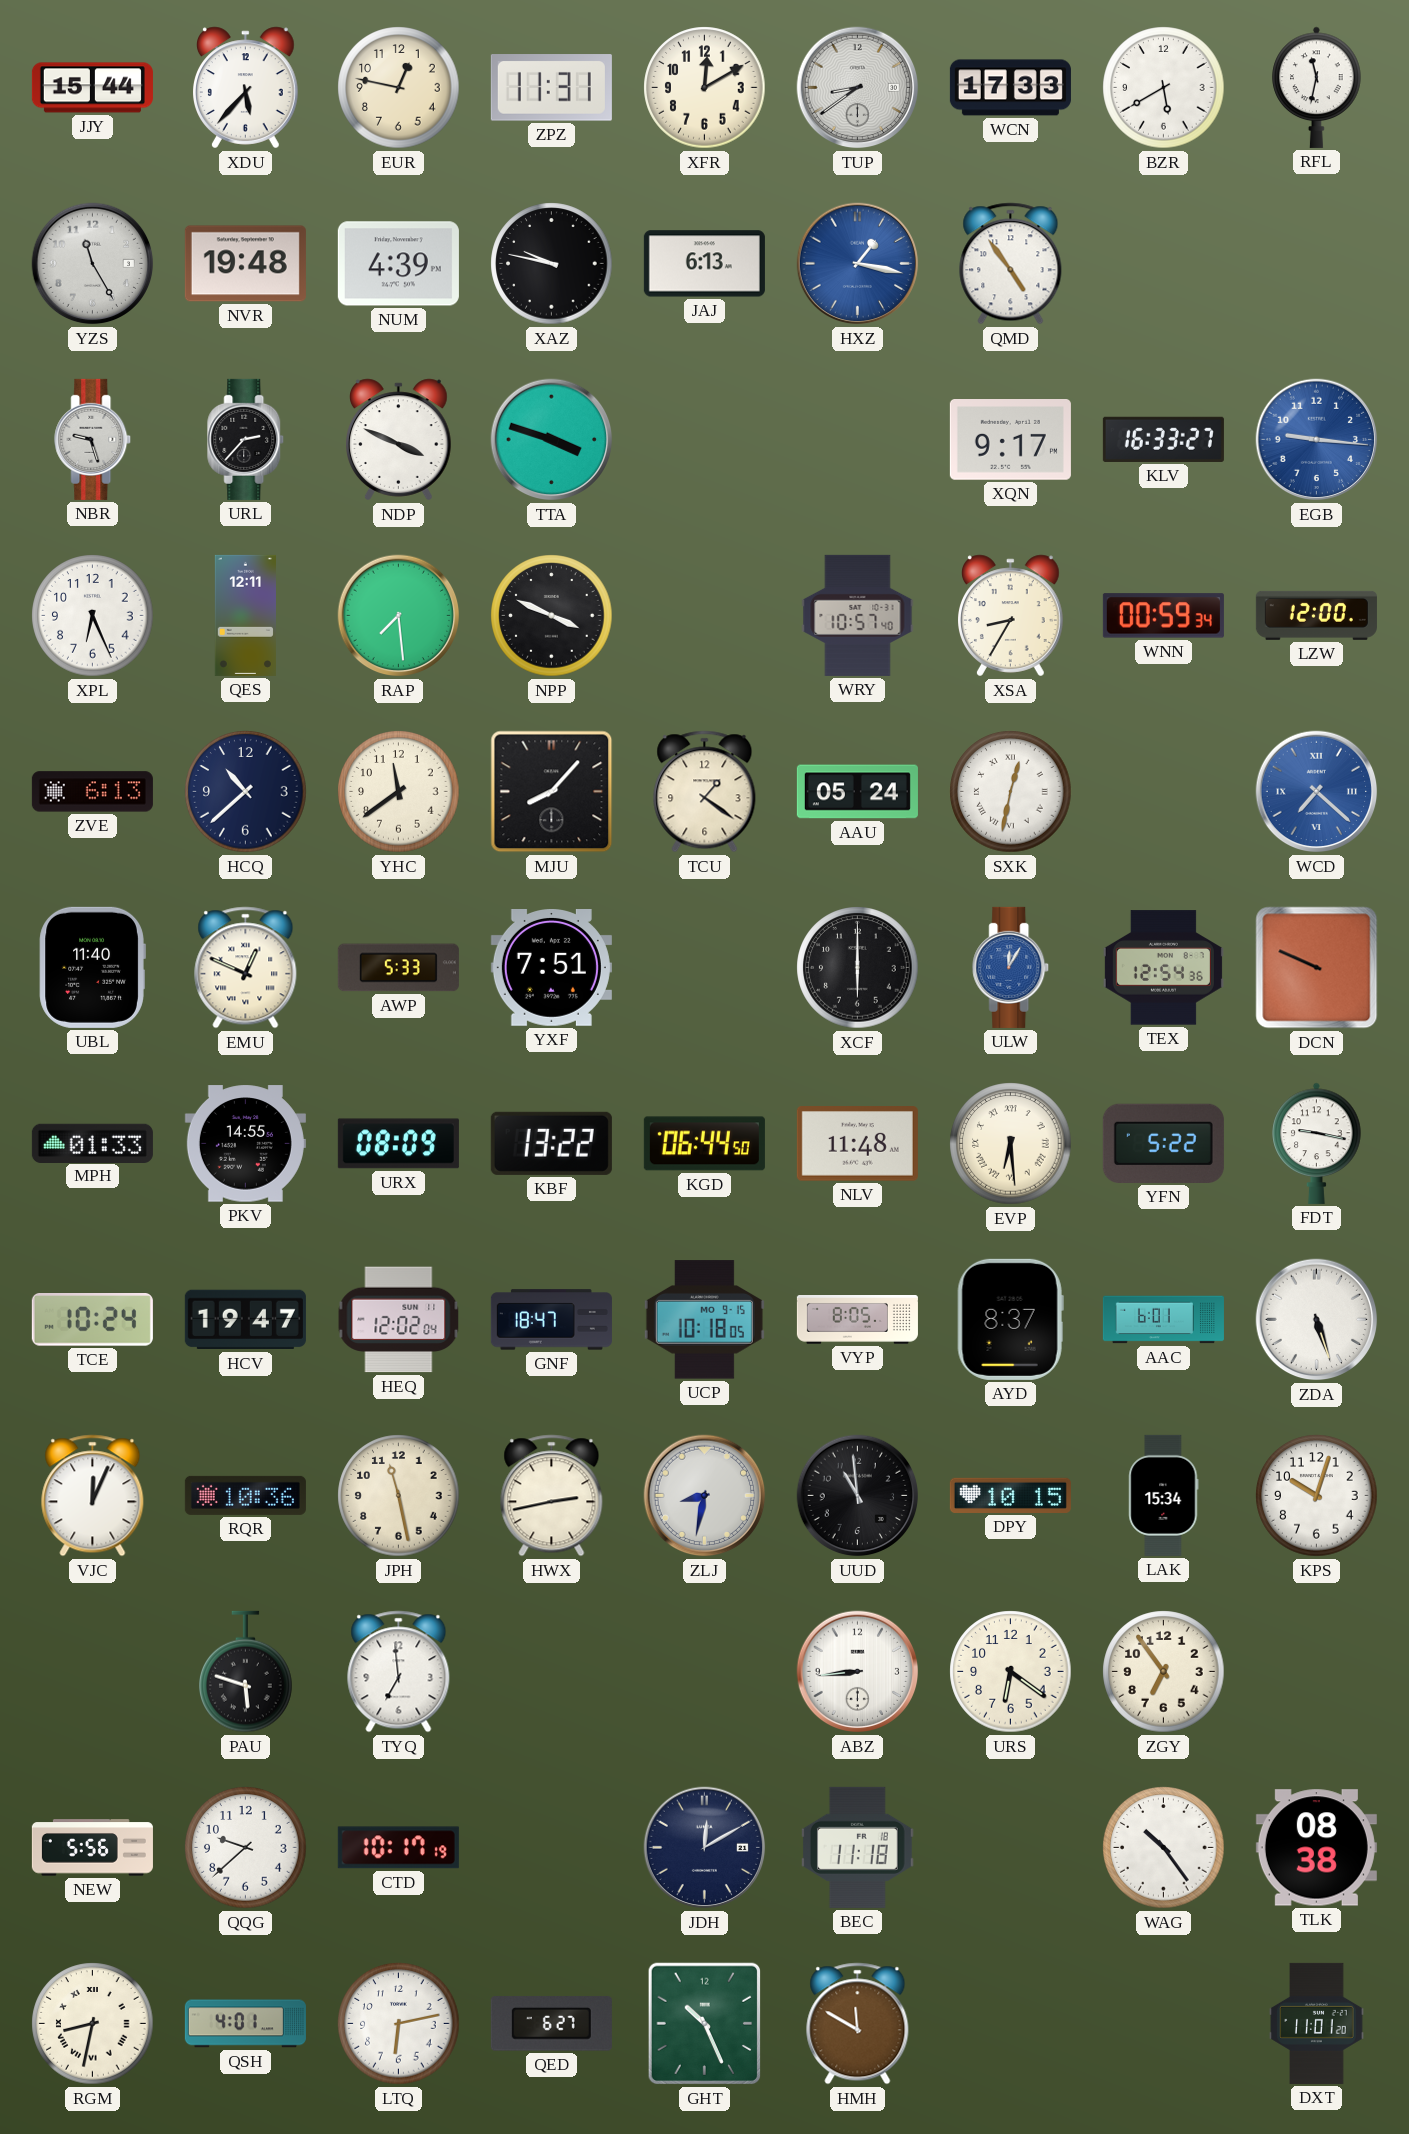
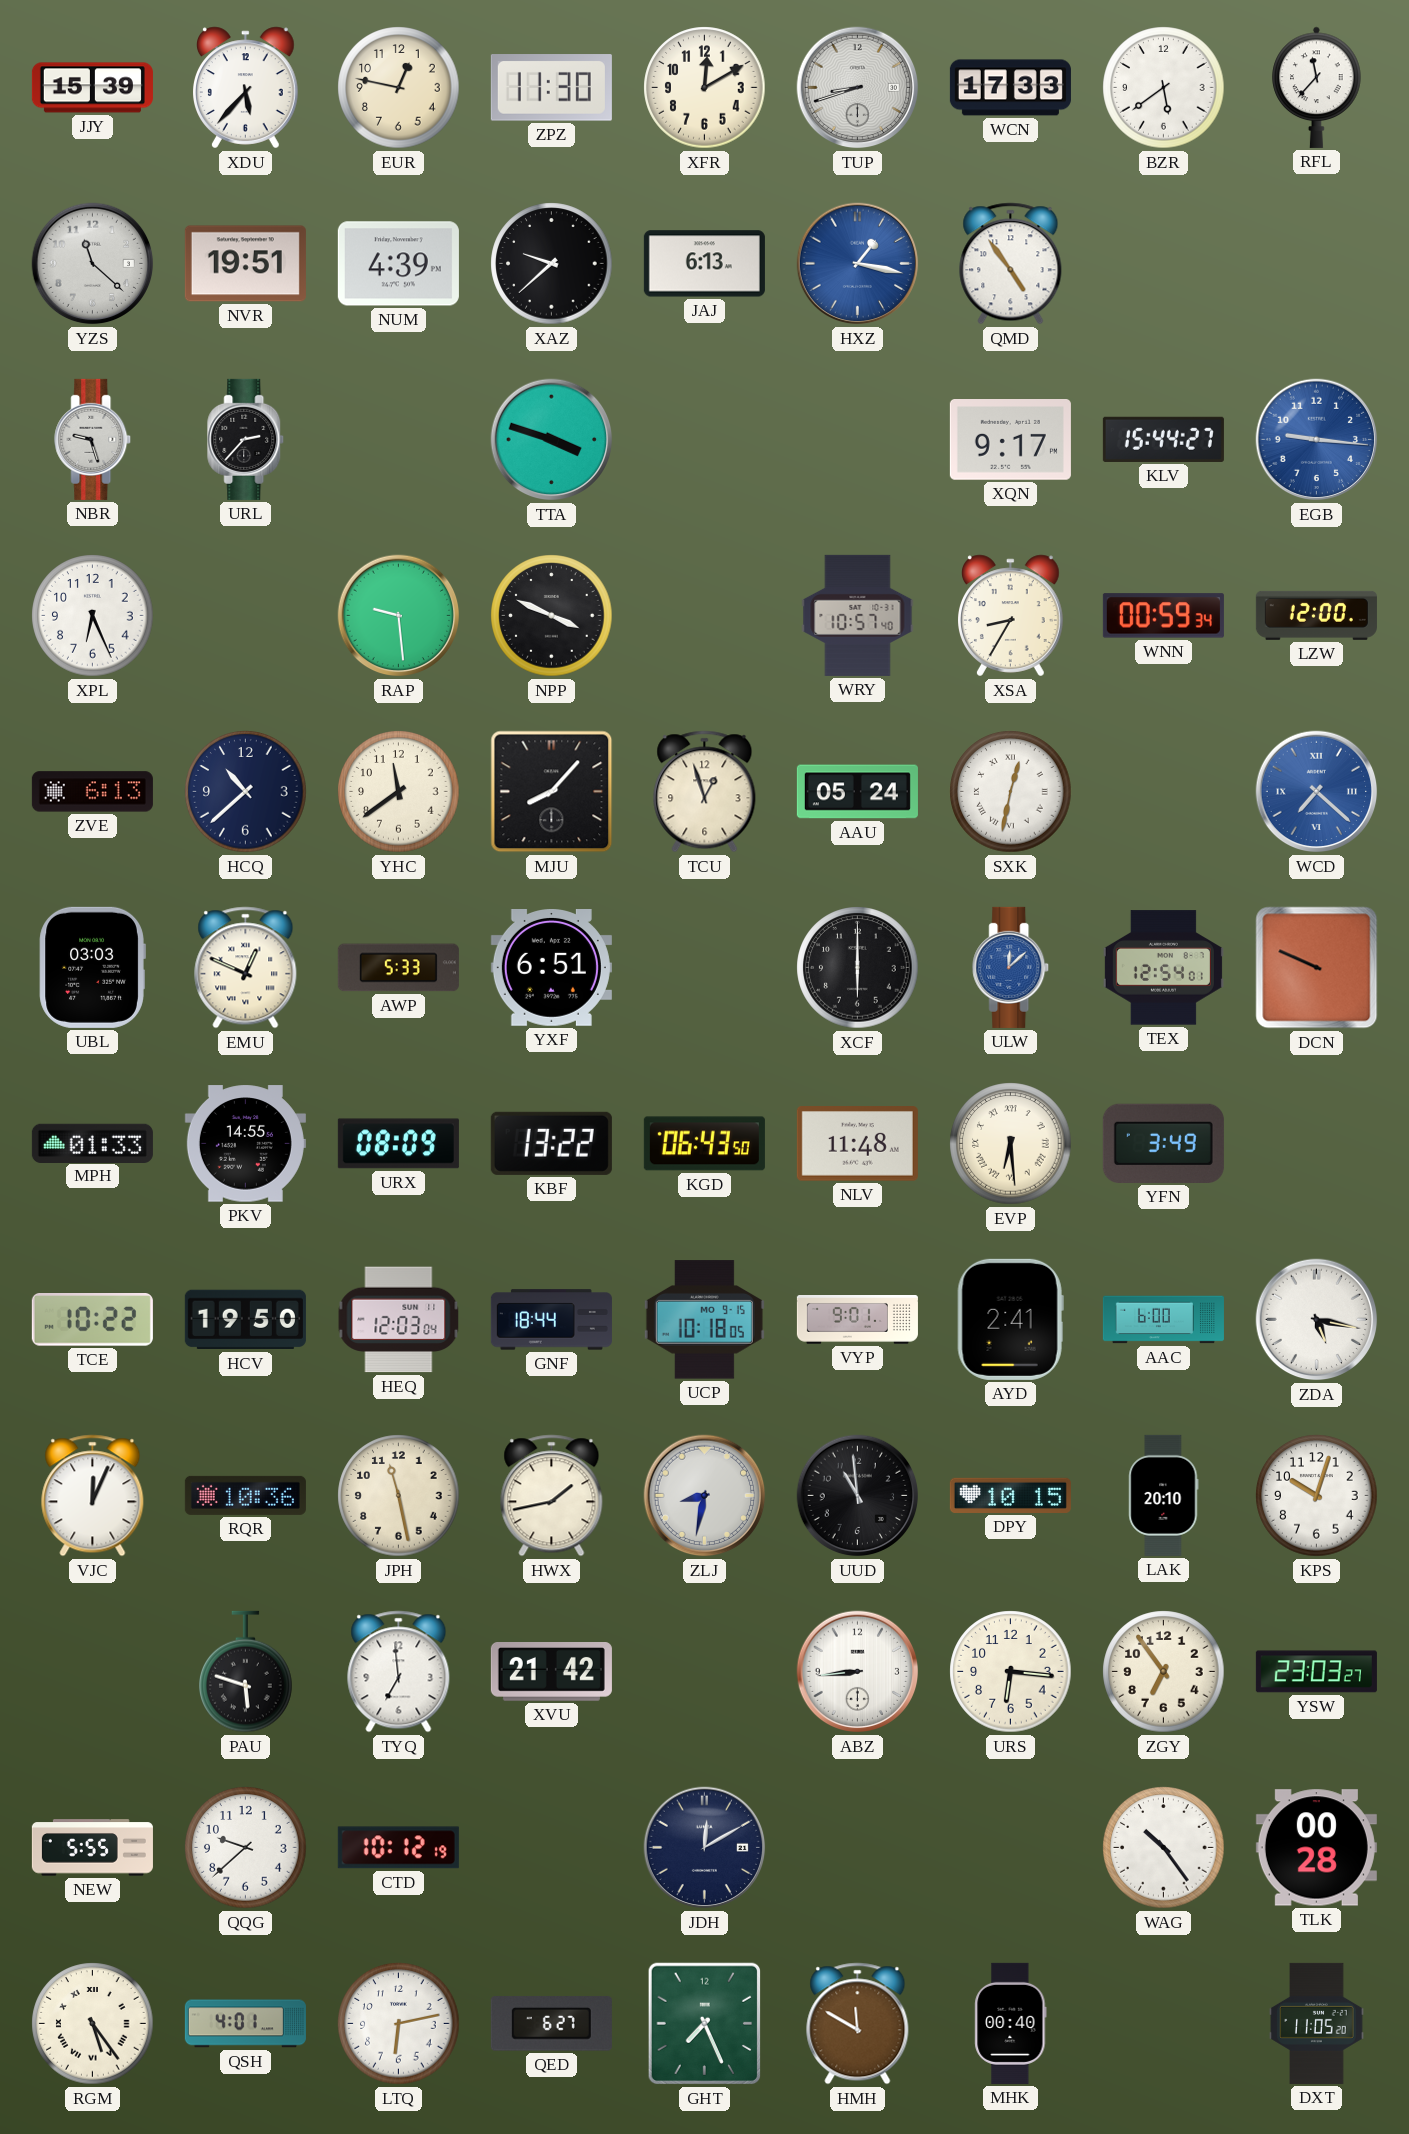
JJY: 15:44 -> 15:39 (92, 88)
ZPZ: 11:31 -> 11:30 (551, 88)
TUP: 8:39 -> 8:42 (858, 88)
BZR: 5:40 -> 5:39 (1164, 88)
RFL: 11:32 -> 11:37 (1317, 87)
YZS: 11:25 -> 11:22 (93, 264)
NVR: 19:48 -> 19:51 (245, 264)
XAZ: 9:47 -> 9:38 (552, 264)
NDP: 3:49 -> none (399, 440)
KLV: 16:33 -> 15:44 (1163, 439)
QES: 12:11 -> none (245, 615)
RAP: 7:29 -> 9:29 (399, 616)
TCU: 1:21 -> 12:57 (705, 792)
UBL: 11:40 -> 03:03 (92, 967)
YXF: 7:51 -> 6:51 (551, 968)
ULW: 12:05 -> 12:08 (1011, 967)
TEX: 12:54:36 -> 12:54:01 (1163, 968)
KGD: 06:44 -> 06:43 (704, 1144)
YFN: 5:22 -> 3:49 (1163, 1143)
FDT: 9:17 -> none (1317, 1143)
TCE: 10:24 -> 10:22 (92, 1320)
HCV: 19:47 -> 19:50 (245, 1320)
HEQ: 12:02 -> 12:03 (399, 1320)
GNF: 18:47 -> 18:44 (551, 1320)
VYP: 8:05 -> 9:01 (857, 1320)
AYD: 8:37 -> 2:41 (1010, 1319)
AAC: 6:01 -> 6:00 (1163, 1320)
ZDA: 5:27 -> 5:17 (1317, 1320)
HWX: 2:43 -> 1:43 (552, 1496)
LAK: 15:34 -> 20:10 (1164, 1495)
XVU: none -> 21:42 (551, 1672)
URS: 6:21 -> 6:16 (1011, 1672)
YSW: none -> 23:03 (1316, 1672)
NEW: 5:56 -> 5:55 (92, 1848)
CTD: 10:17 -> 10:12 (398, 1848)
BEC: 11:18 -> none (857, 1847)
TLK: 08:38 -> 00:28 (1316, 1848)
RGM: 8:32 -> 5:24 (93, 2024)
GHT: 10:26 -> 7:26 (705, 2024)
MHK: none -> 00:40 (1011, 2023)
DXT: 11:01 -> 11:05 (1317, 2023)
